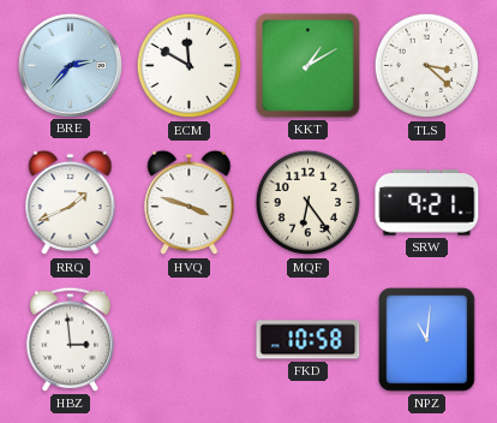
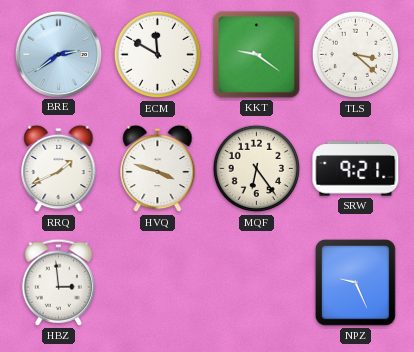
BRE: 2:37 -> 2:39 (58, 54)
KKT: 1:10 -> 9:21 (257, 55)
FKD: 10:58 -> none (309, 340)
NPZ: 11:01 -> 9:26 (356, 283)
